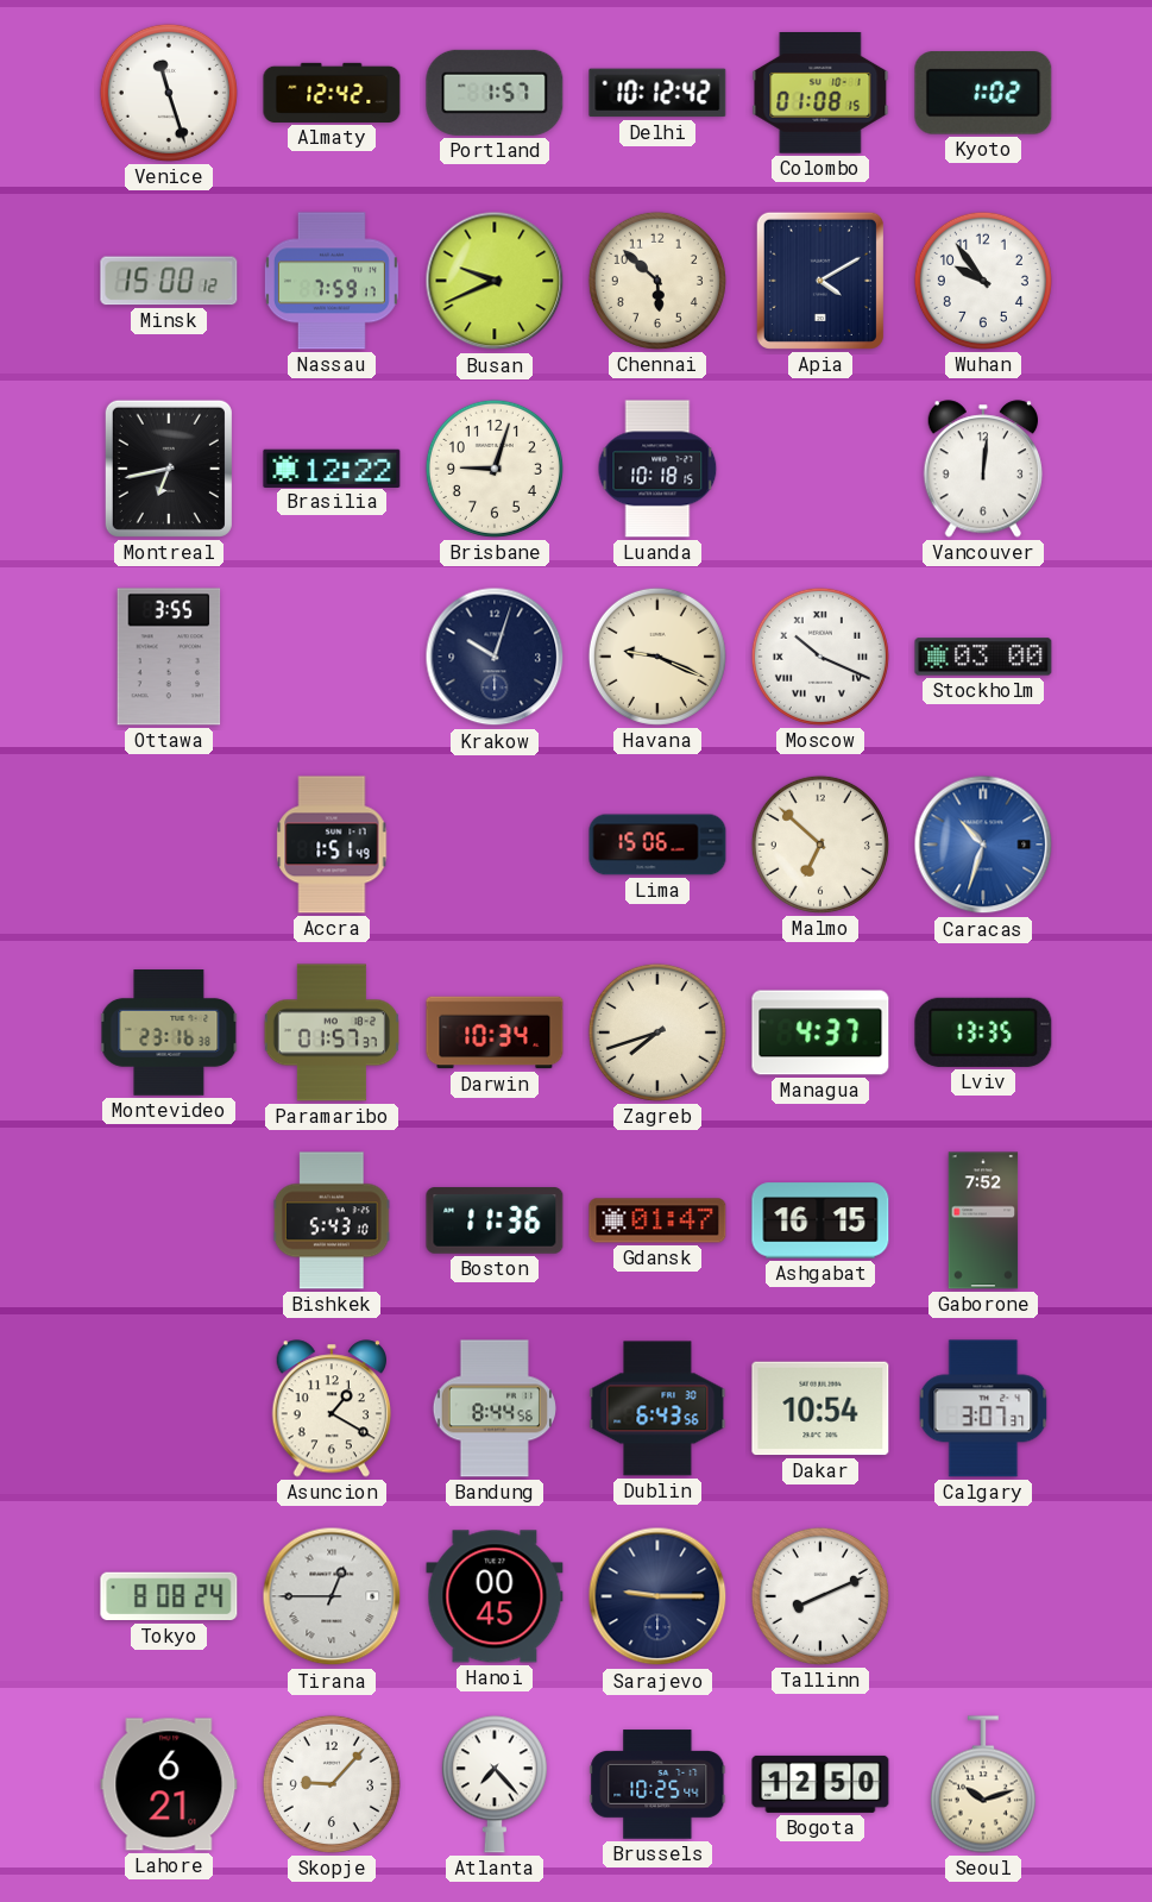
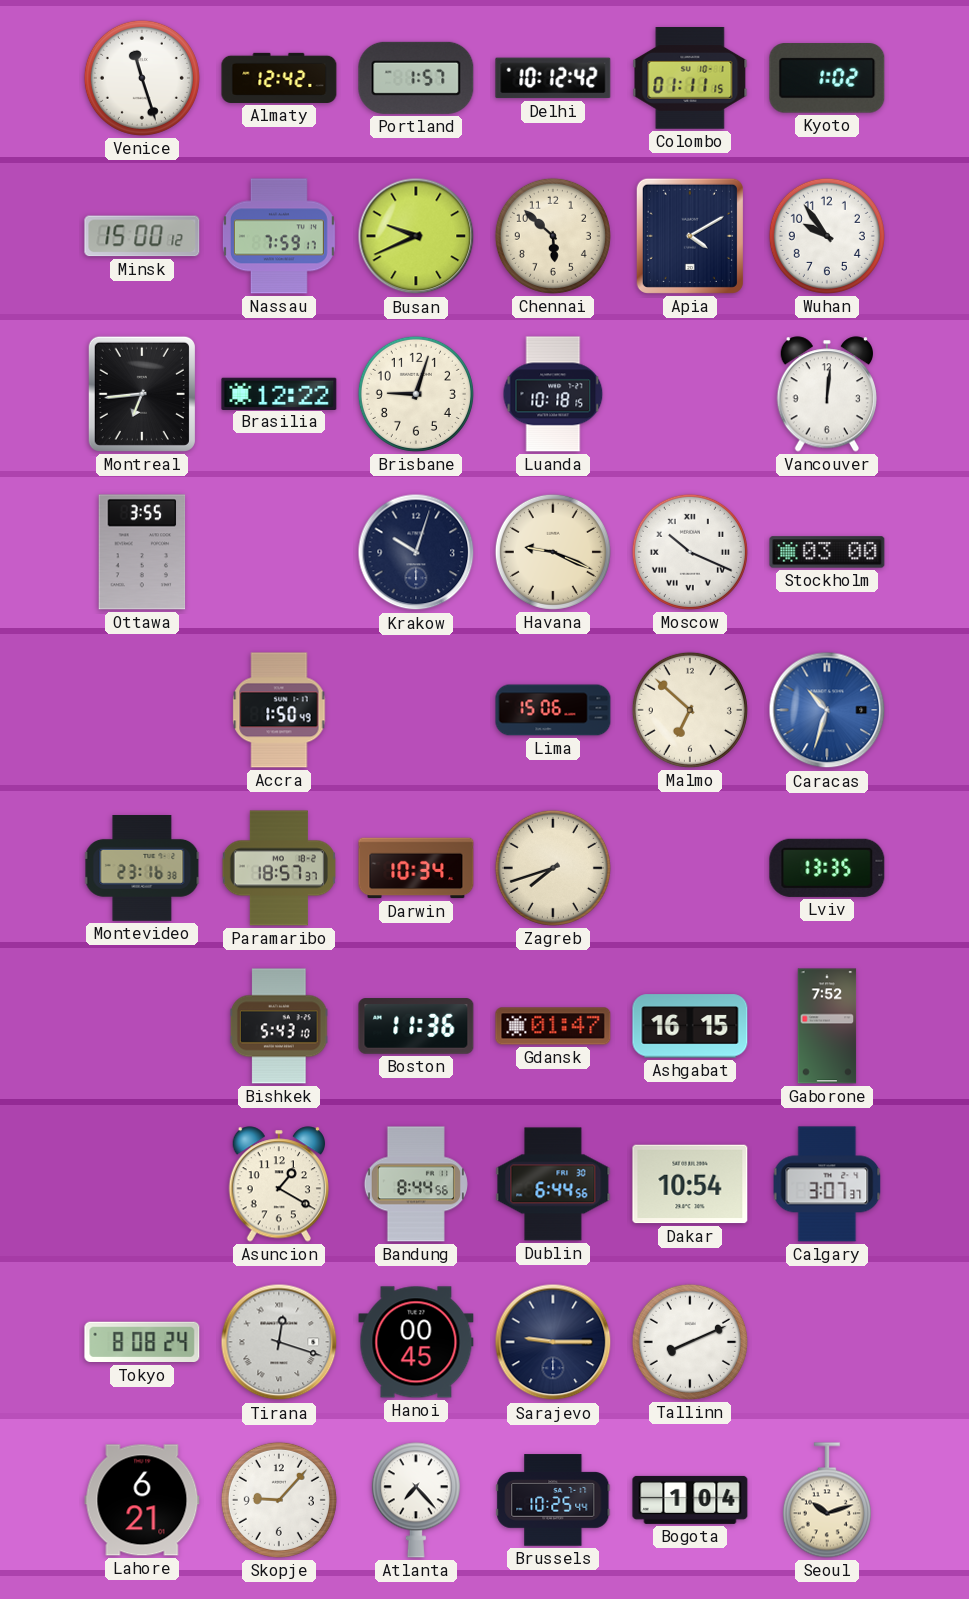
Colombo: 01:08 -> 01:11 (690, 79)
Montreal: 6:43 -> 6:44 (142, 394)
Accra: 1:51 -> 1:50 (279, 710)
Paramaribo: 01:57 -> 18:57 (279, 868)
Managua: 4:37 -> none (820, 1032)
Dublin: 6:43 -> 6:44 (553, 1184)
Tirana: 12:45 -> 12:18 (279, 1342)
Bogota: 12:50 -> 1:04 (690, 1500)
